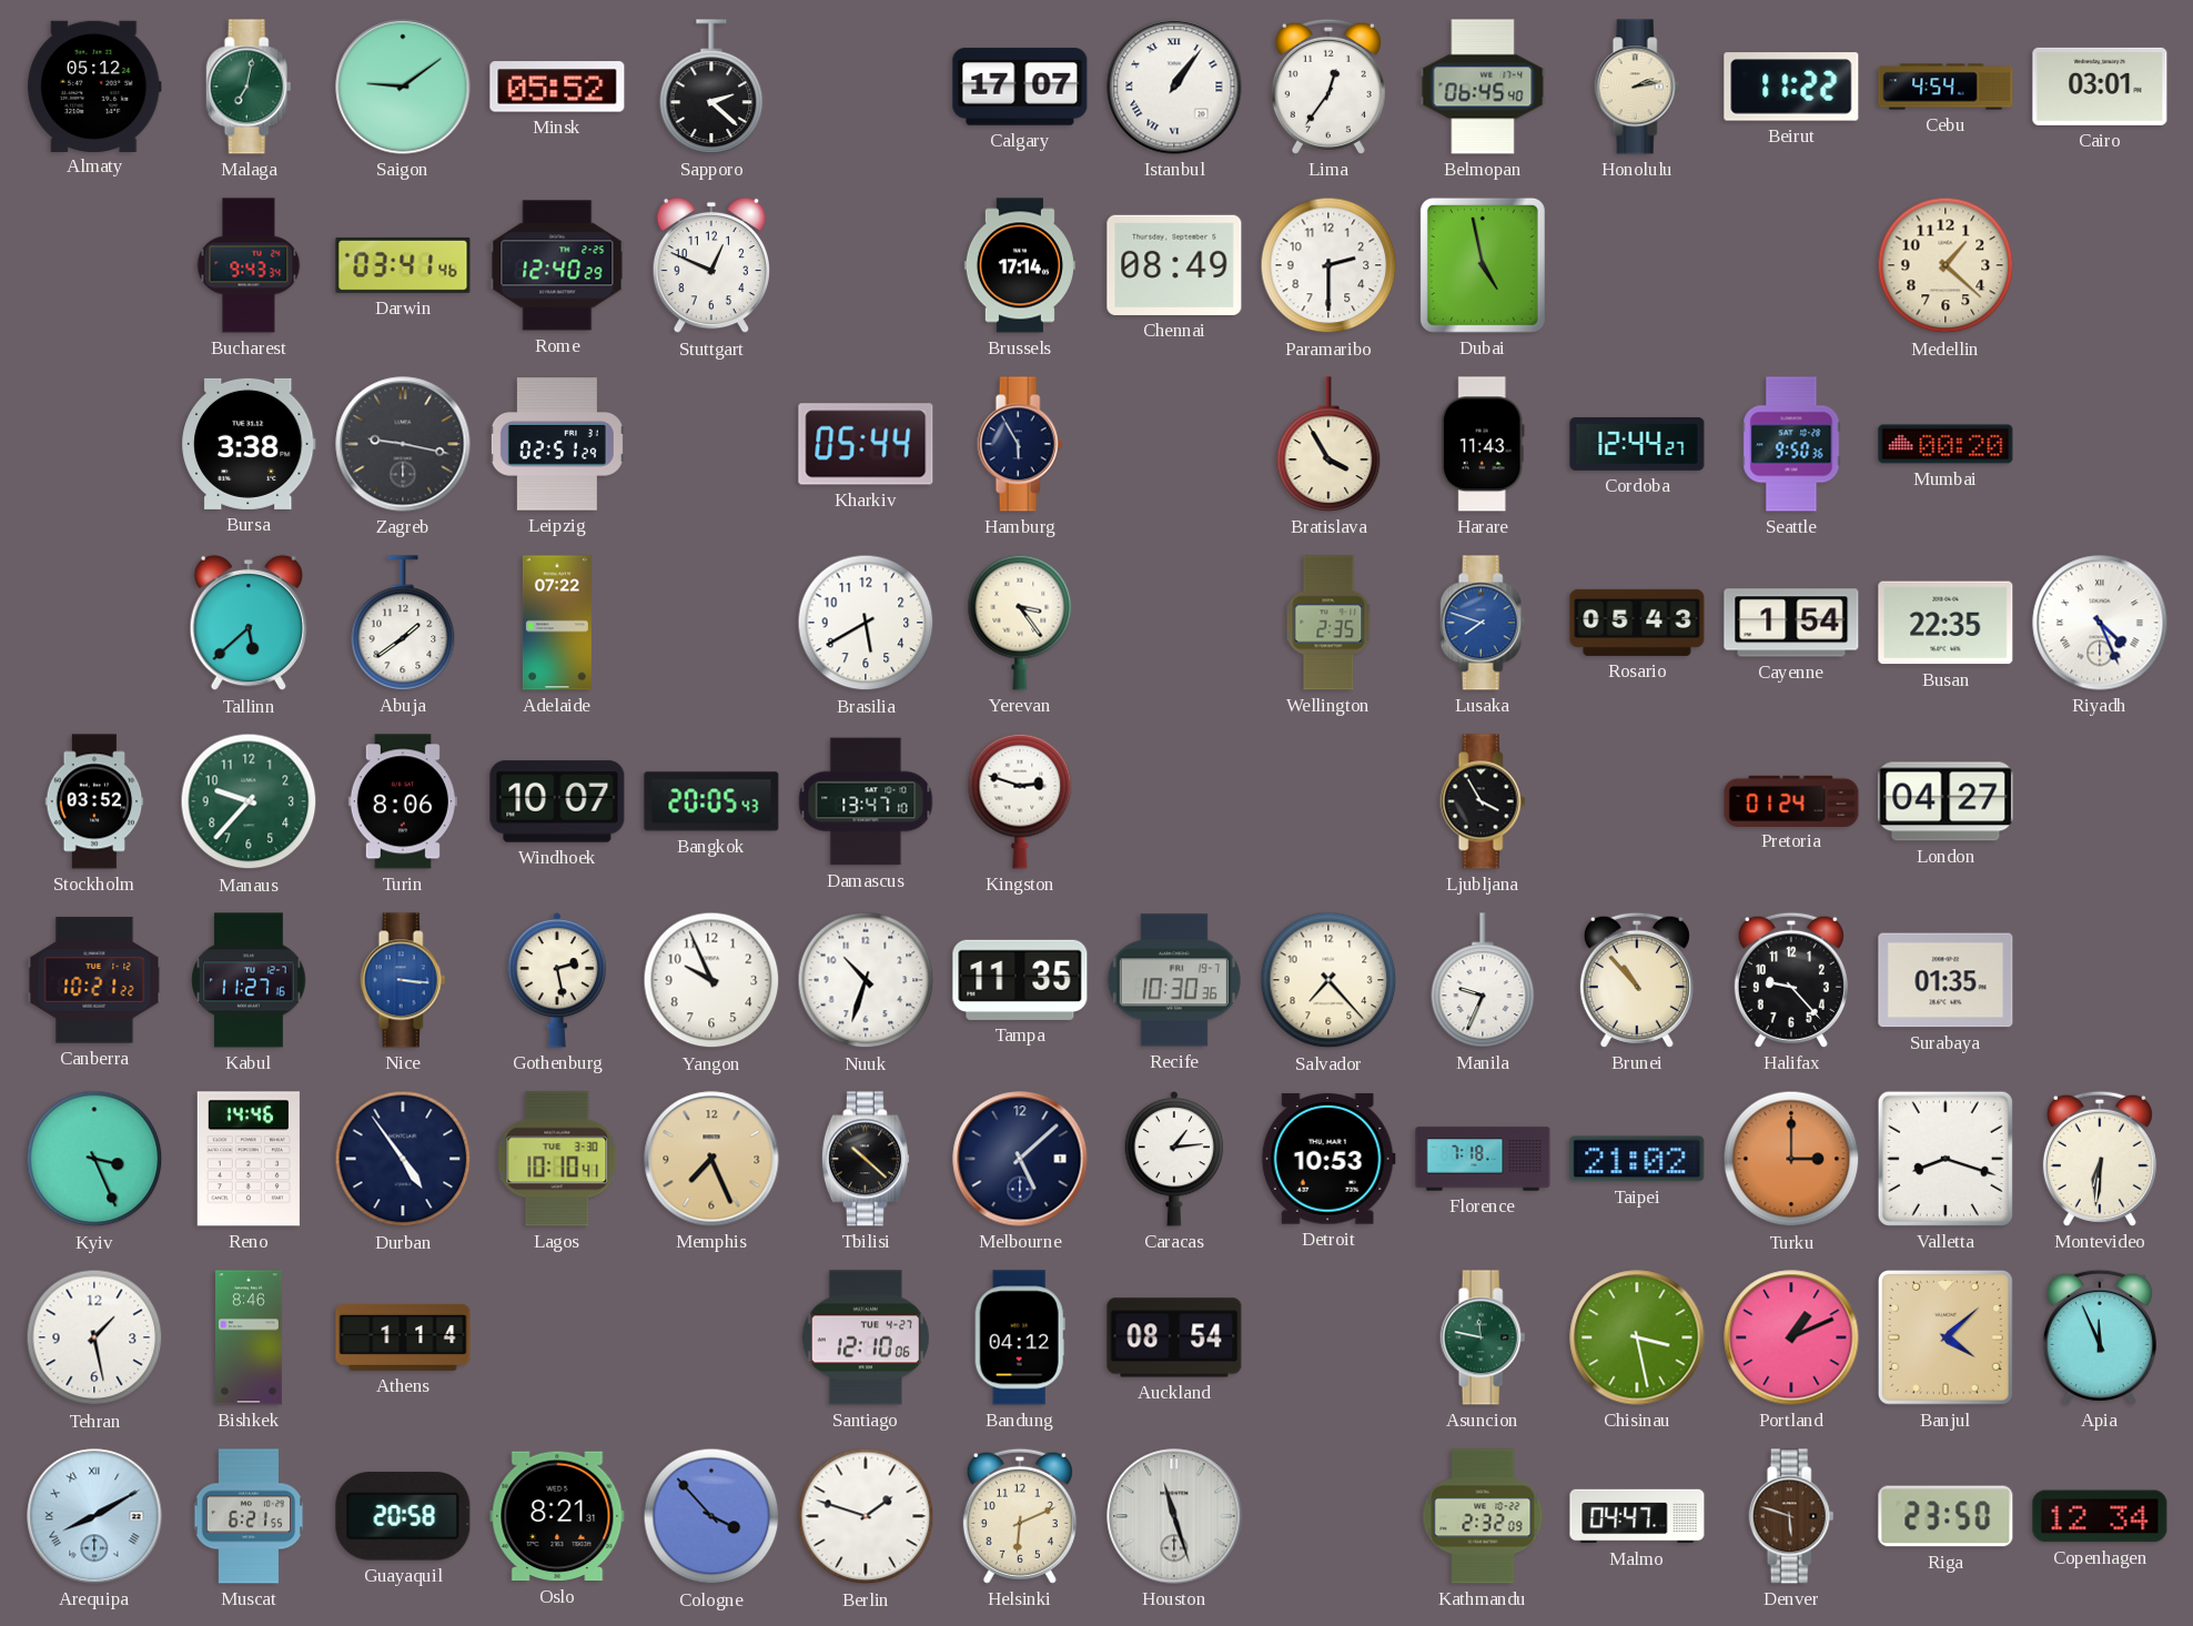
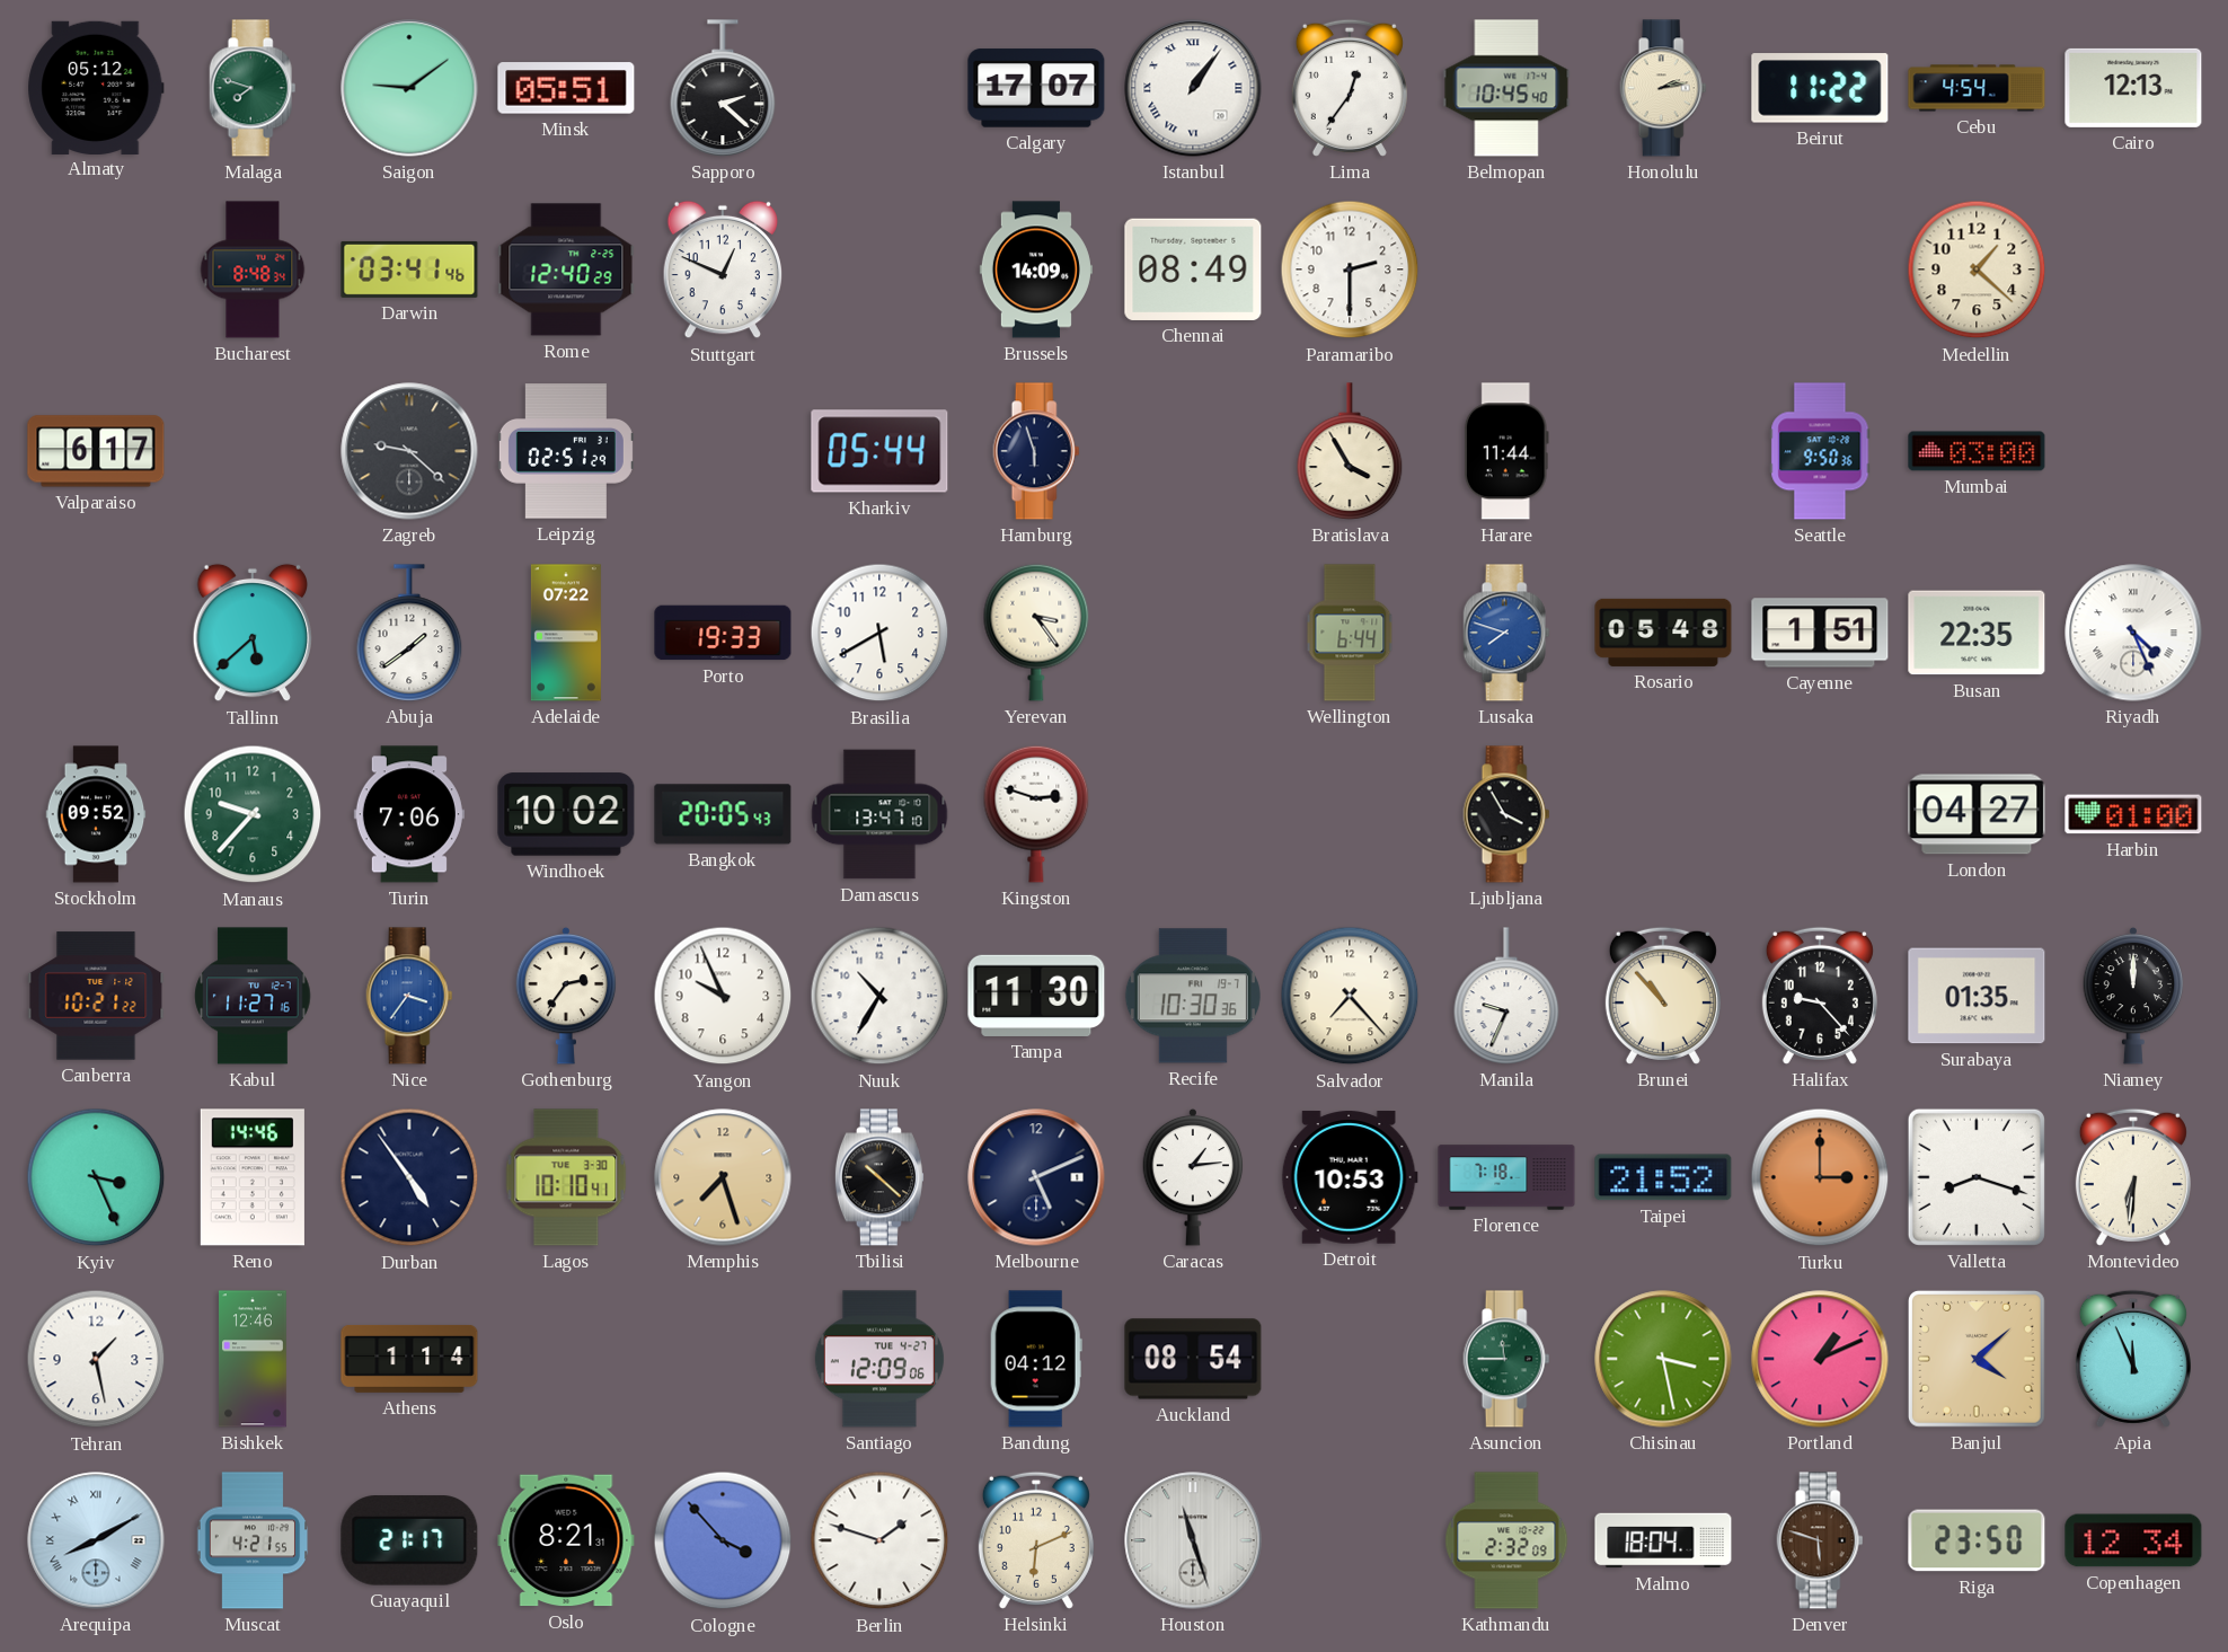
Malaga: 7:02 -> 7:48 (253, 88)
Minsk: 05:52 -> 05:51 (566, 88)
Belmopan: 06:45 -> 10:45 (1506, 88)
Cairo: 03:01 -> 12:13 (2133, 88)
Bucharest: 9:43 -> 8:48 (253, 270)
Brussels: 17:14 -> 14:09 (1036, 270)
Dubai: 4:58 -> none (1483, 265)
Valparaiso: none -> 6:17 (96, 451)
Bursa: 3:38 -> none (249, 444)
Zagreb: 9:17 -> 9:22 (409, 451)
Hamburg: 5:55 -> 5:57 (1036, 451)
Harare: 11:43 -> 11:44 (1506, 451)
Cordoba: 12:44 -> none (1637, 444)
Mumbai: 00:20 -> 03:00 (1977, 451)
Porto: none -> 19:33 (723, 633)
Wellington: 2:35 -> 6:44 (1350, 633)
Rosario: 05:43 -> 05:48 (1663, 633)
Cayenne: 1:54 -> 1:51 (1820, 633)
Stockholm: 03:52 -> 09:52 (96, 814)
Turin: 8:06 -> 7:06 (409, 814)
Windhoek: 10:07 -> 10:02 (566, 814)
Pretoria: 01:24 -> none (1791, 800)
Harbin: none -> 01:00 (2133, 814)
Nice: 3:16 -> 3:36 (409, 996)
Gothenburg: 2:28 -> 2:36 (566, 996)
Nuuk: 10:33 -> 10:35 (879, 996)
Tampa: 11:35 -> 11:30 (1036, 996)
Niamey: none -> 12:00 (2133, 996)
Memphis: 7:26 -> 7:27 (723, 1177)
Melbourne: 5:08 -> 5:11 (1036, 1177)
Taipei: 21:02 -> 21:52 (1663, 1177)
Bishkek: 8:46 -> 12:46 (254, 1359)
Santiago: 12:10 -> 12:09 (879, 1359)
Asuncion: 11:47 -> 11:45 (1506, 1359)
Muscat: 6:21 -> 4:21 (253, 1540)
Guayaquil: 20:58 -> 21:17 (409, 1540)
Malmo: 04:47 -> 18:04 (1663, 1540)
